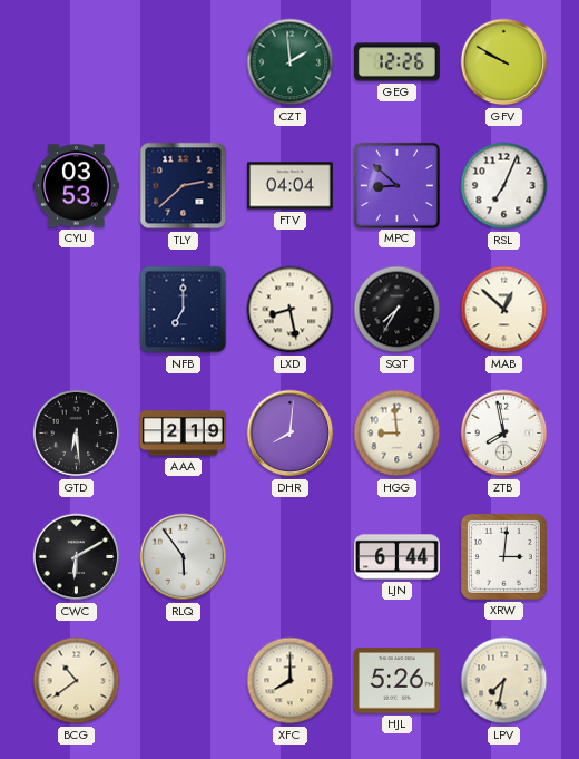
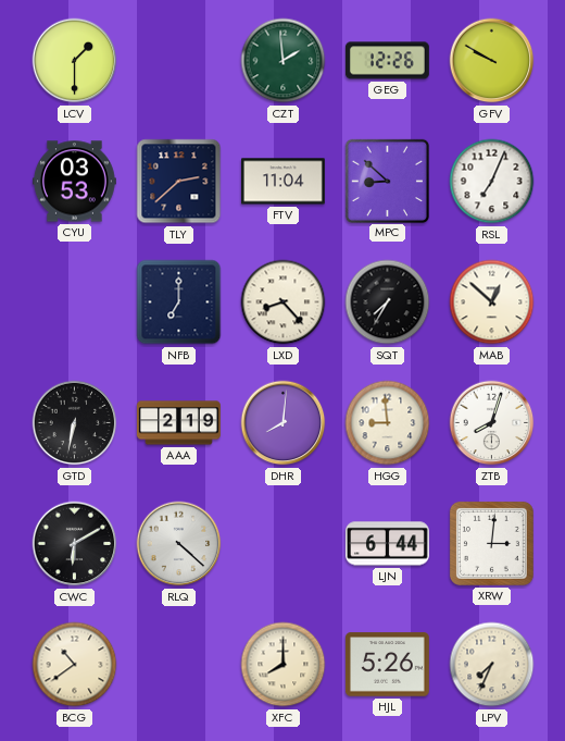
LCV: none -> 1:30 (75, 61)
FTV: 04:04 -> 11:04 (282, 182)
LXD: 8:28 -> 8:23 (284, 302)
GTD: 6:29 -> 6:32 (75, 423)
ZTB: 7:58 -> 8:03 (492, 423)
RLQ: 5:54 -> 4:22 (179, 544)
LPV: 7:32 -> 7:34 (492, 665)
